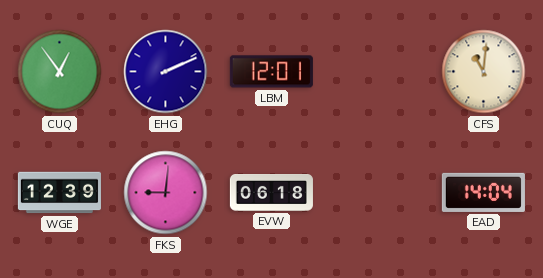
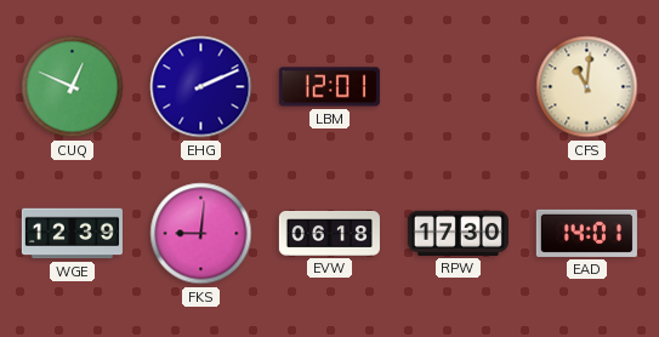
CUQ: 12:54 -> 12:49 (73, 87)
RPW: none -> 17:30 (458, 233)
EAD: 14:04 -> 14:01 (586, 233)
